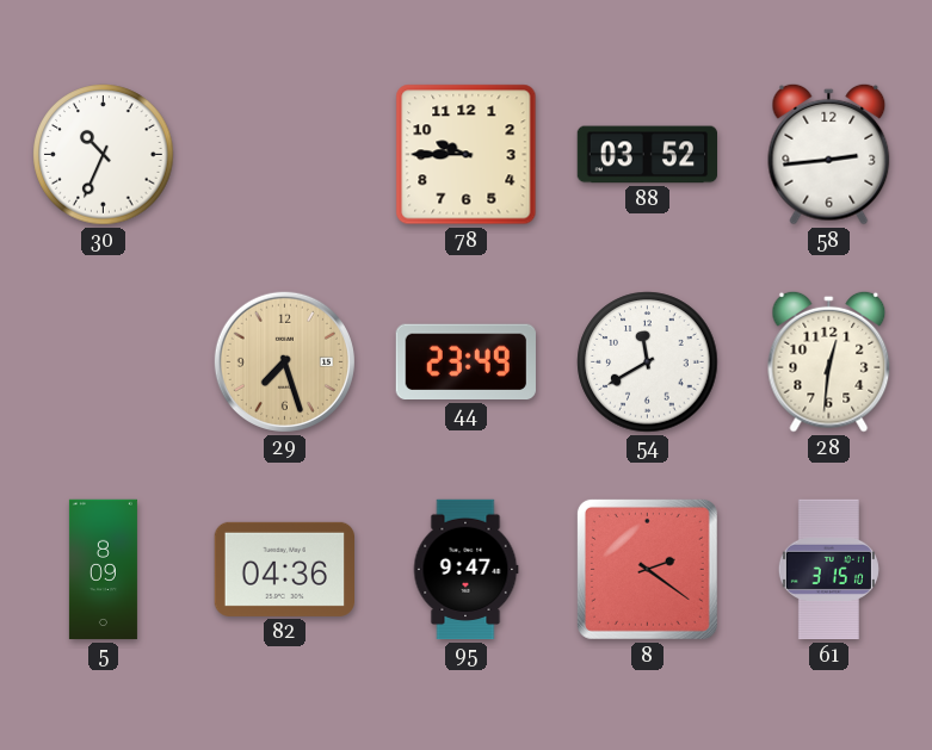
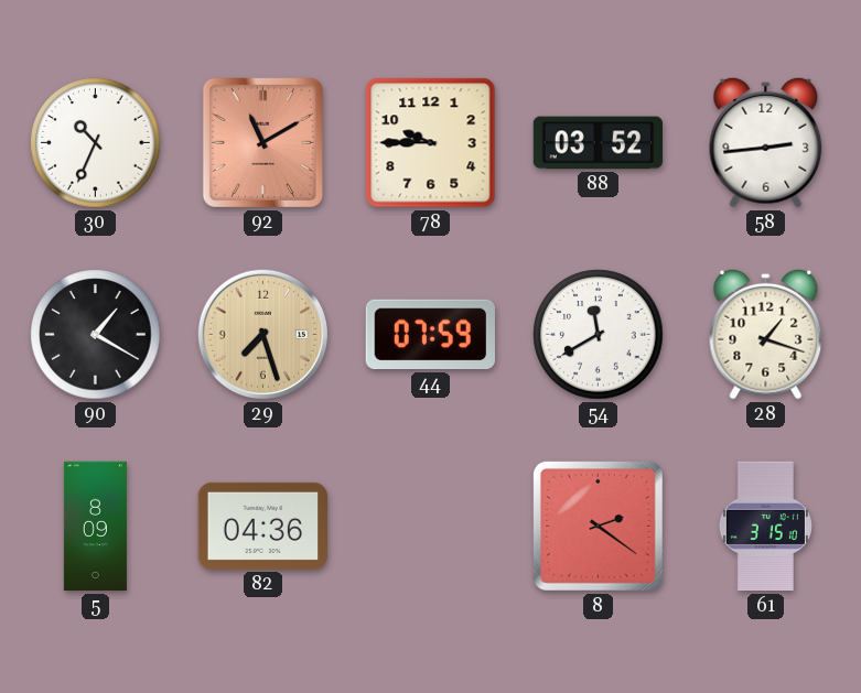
92: none -> 11:10 (262, 142)
90: none -> 1:20 (96, 335)
44: 23:49 -> 07:59 (430, 335)
28: 12:31 -> 1:18 (766, 334)
95: 9:47 -> none (465, 570)
